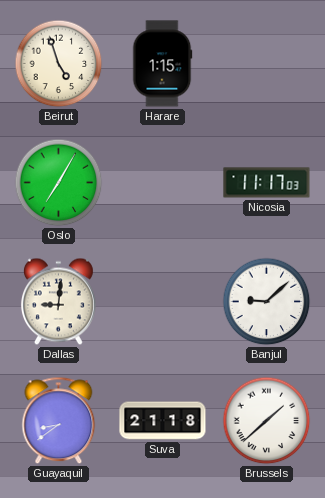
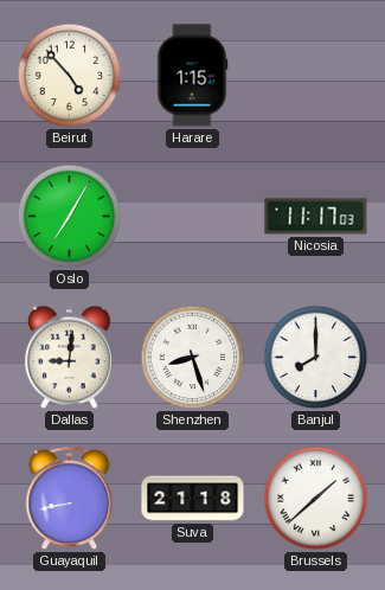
Beirut: 4:57 -> 4:53 (70, 76)
Shenzhen: none -> 8:27 (193, 358)
Banjul: 9:08 -> 8:00 (316, 358)
Guayaquil: 8:39 -> 8:43 (70, 499)
